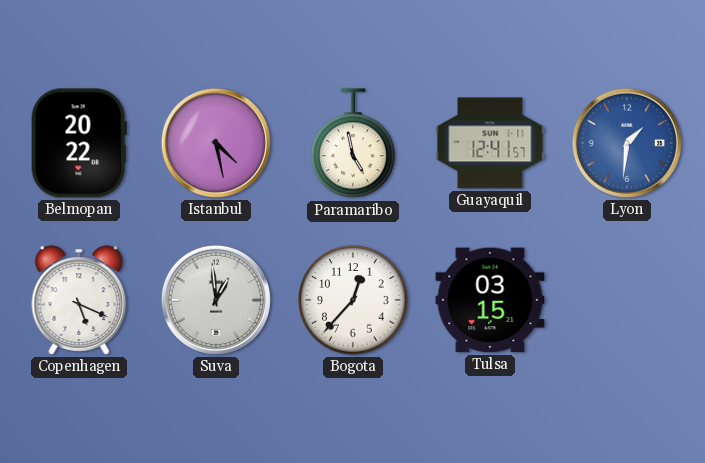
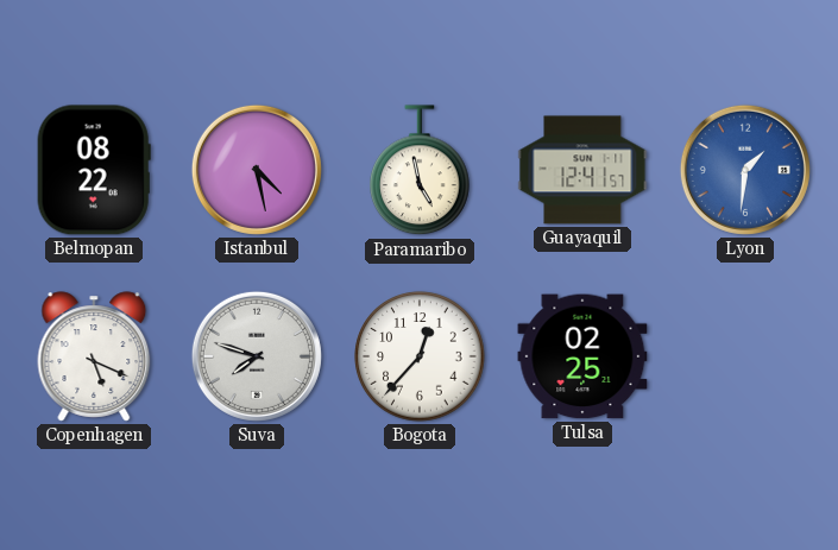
Belmopan: 20:22 -> 08:22 (94, 170)
Suva: 12:59 -> 7:48 (257, 356)
Tulsa: 03:15 -> 02:25 (582, 356)
